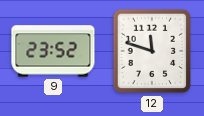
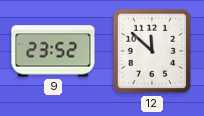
12: 11:48 -> 11:52 (152, 51)
